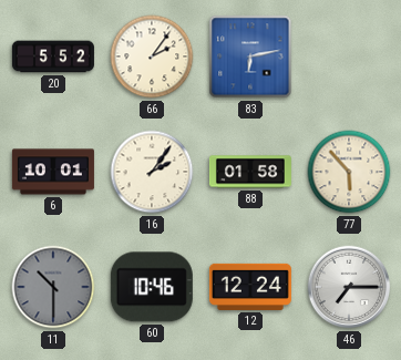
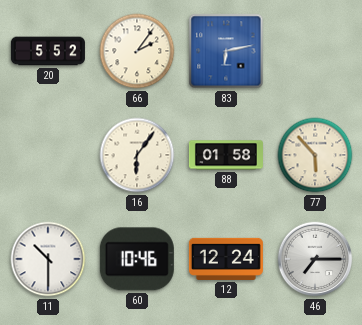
6: 10:01 -> none (53, 172)
16: 2:06 -> 6:06 (137, 155)
11 dial: grey -> white (48, 259)
